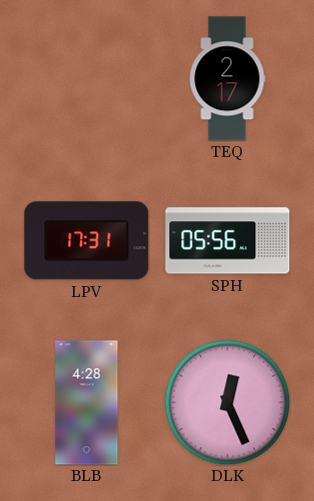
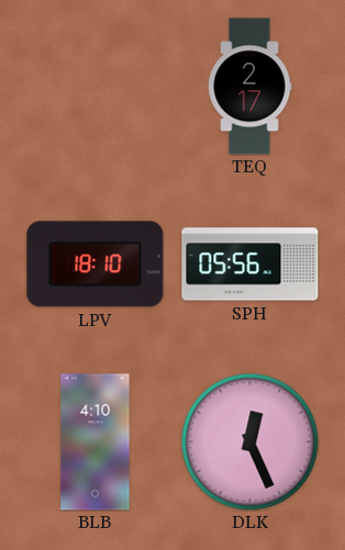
LPV: 17:31 -> 18:10 (96, 265)
BLB: 4:28 -> 4:10 (96, 442)
